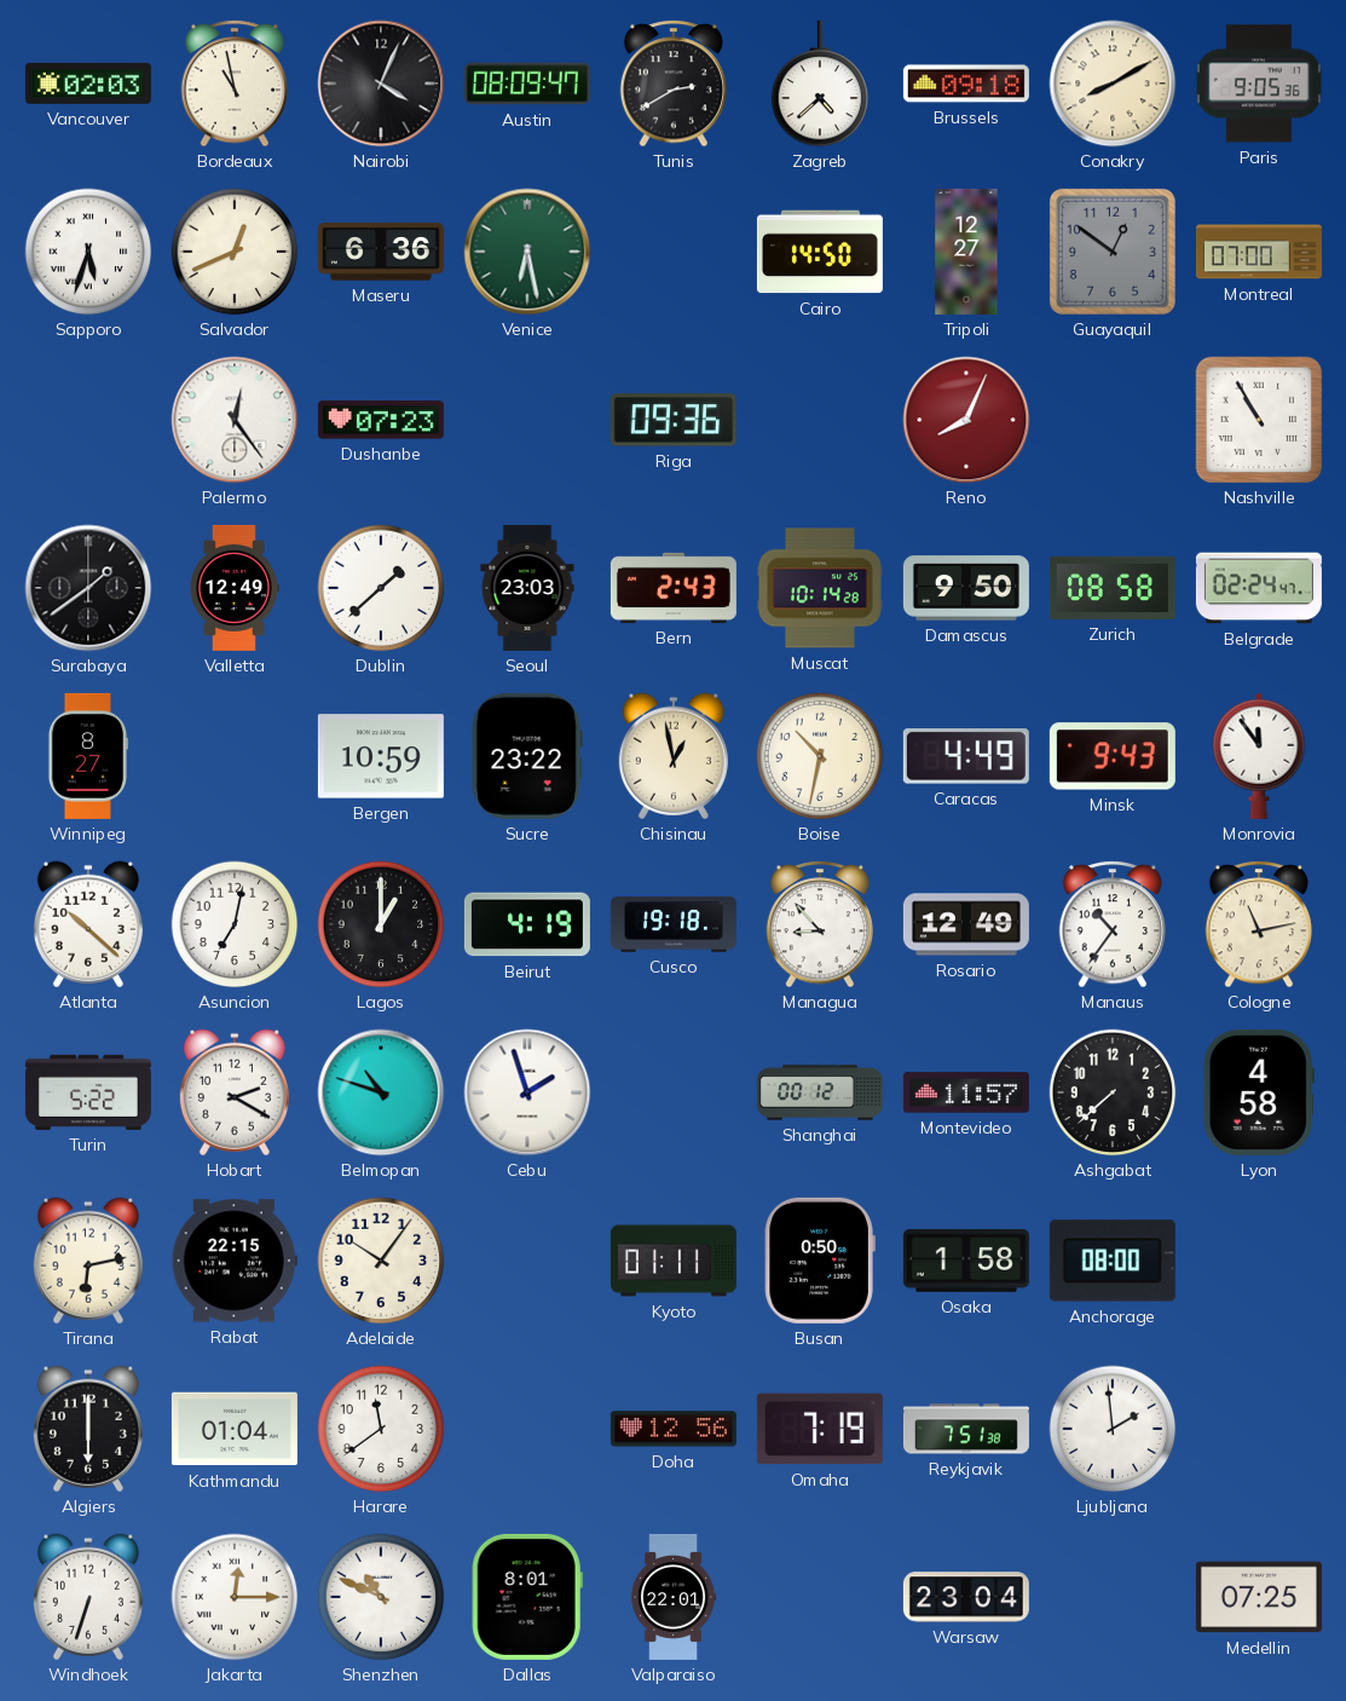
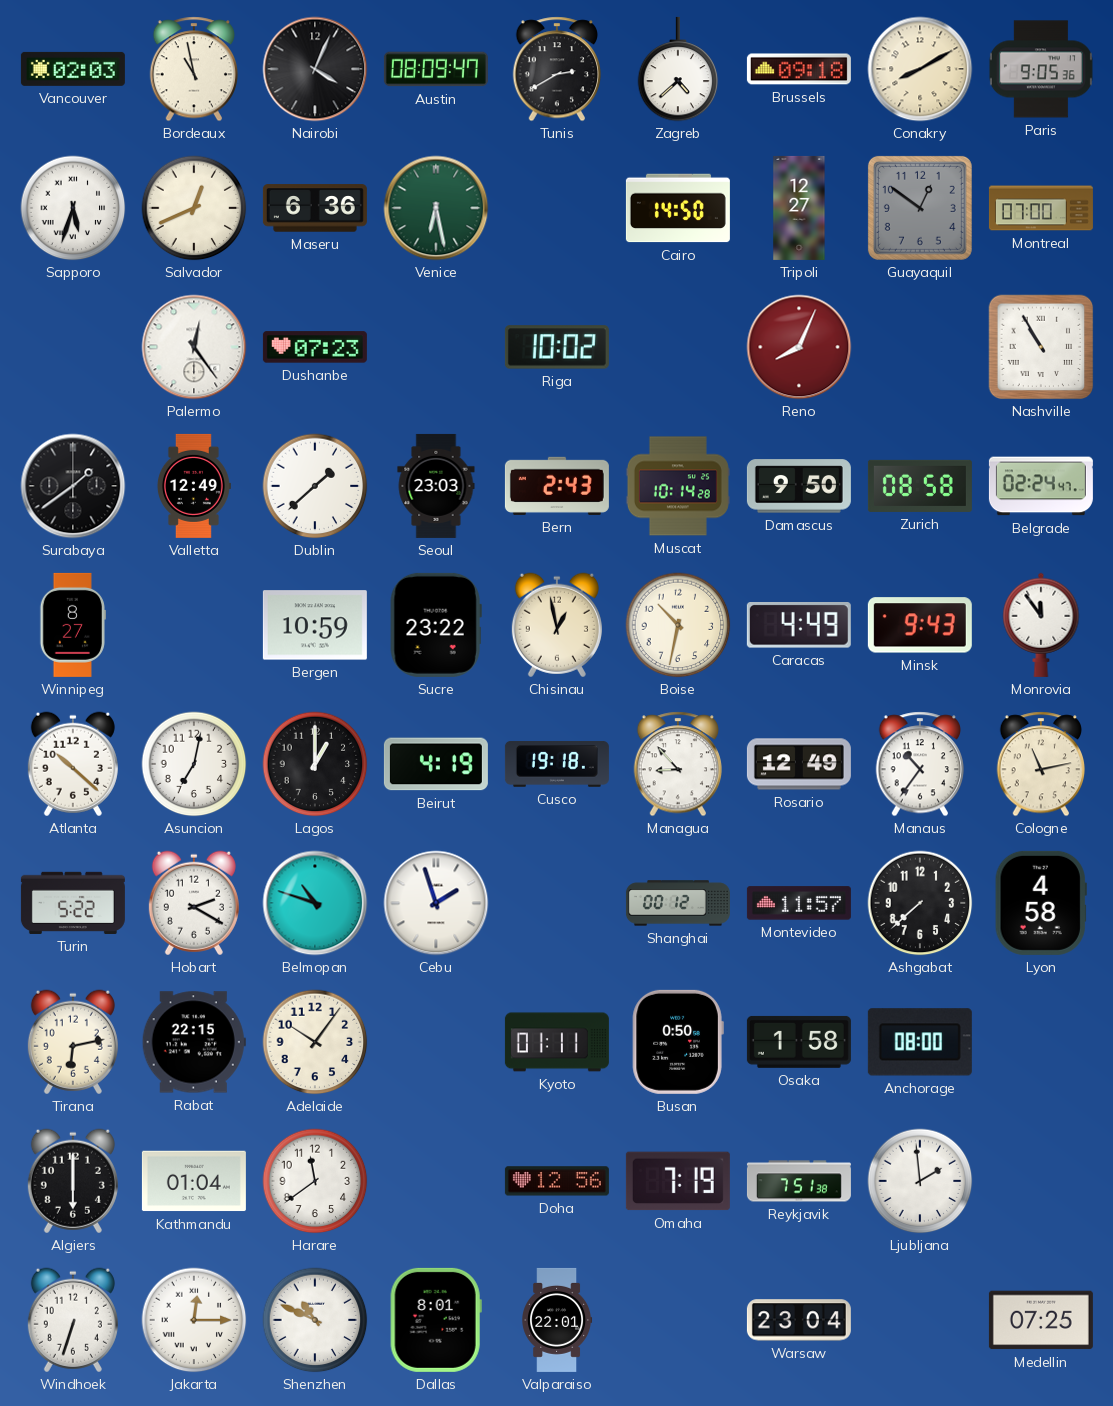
Riga: 09:36 -> 10:02 (557, 347)
